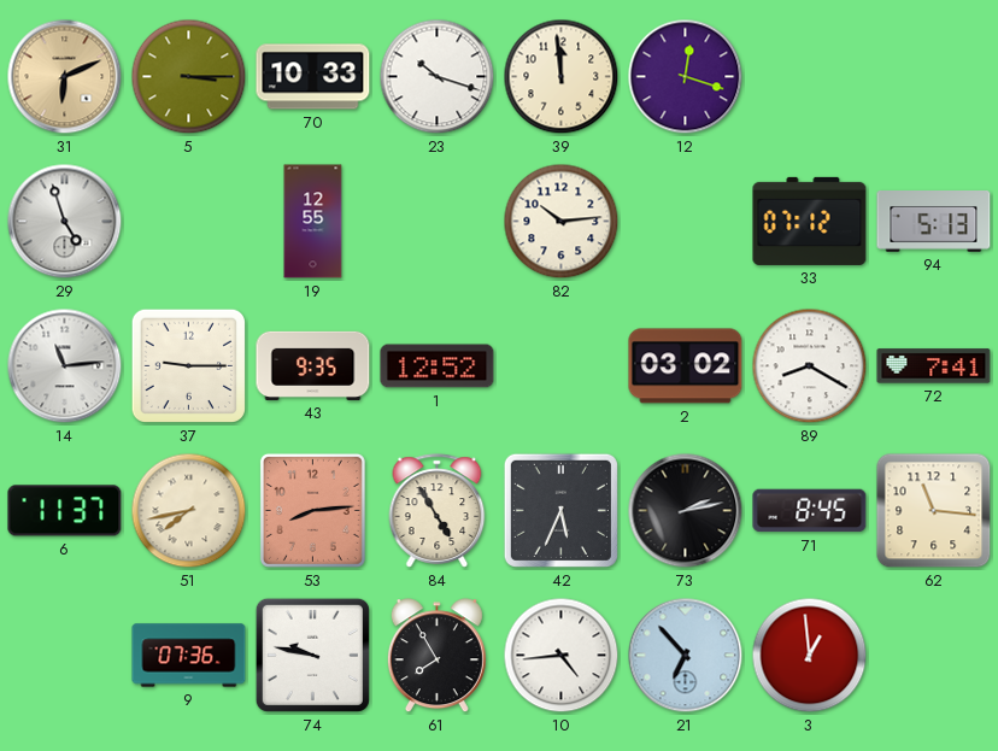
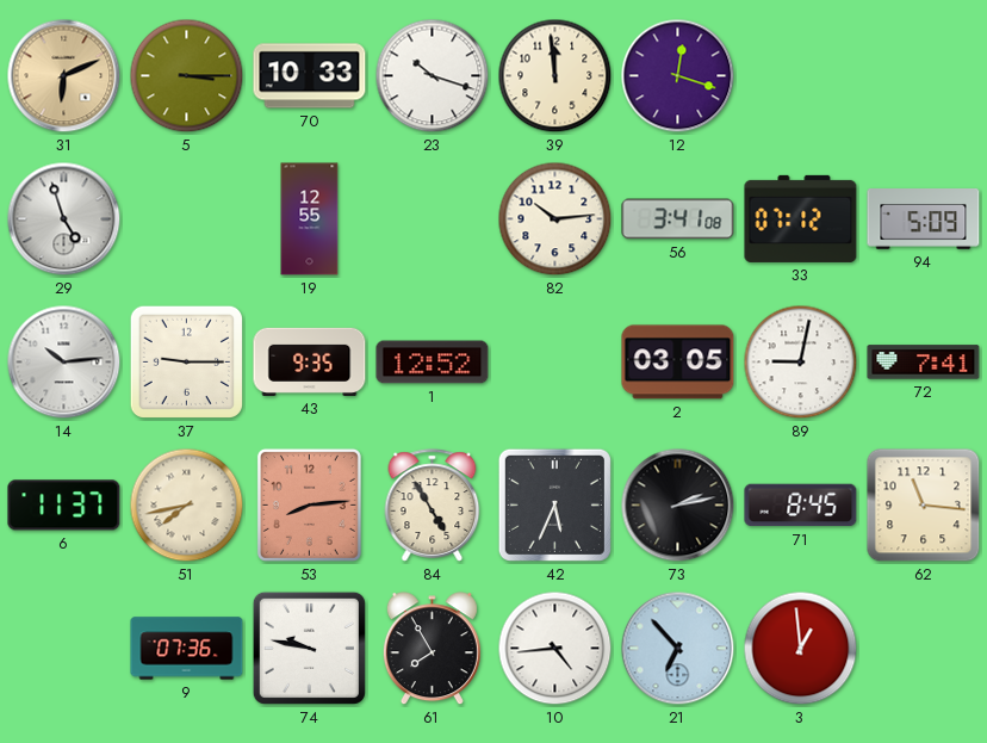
56: none -> 3:41 (678, 219)
94: 5:13 -> 5:09 (924, 219)
14: 11:14 -> 10:14 (64, 363)
2: 03:02 -> 03:05 (678, 363)
89: 8:20 -> 9:02 (801, 363)
